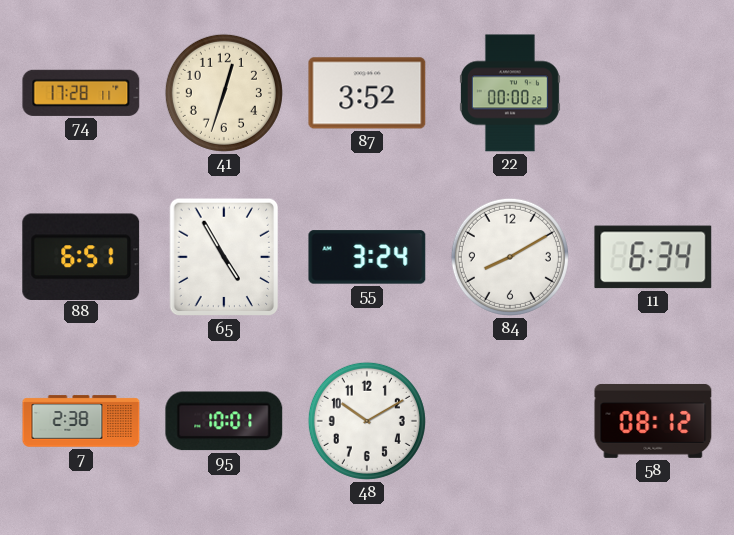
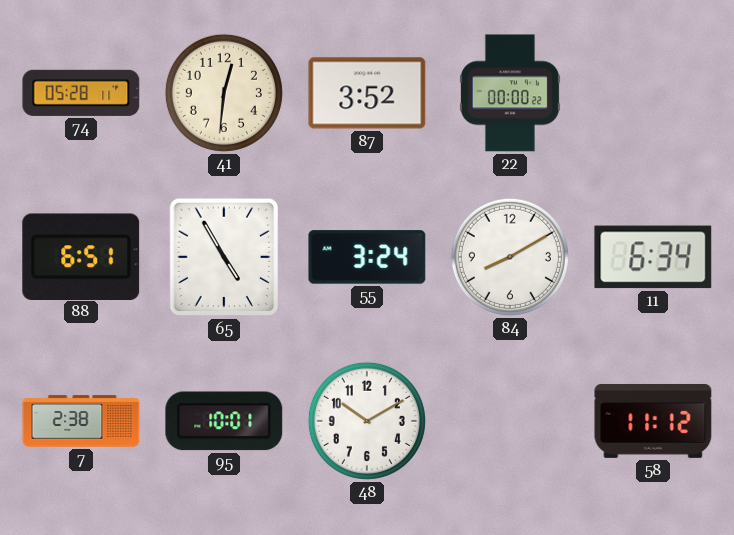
74: 17:28 -> 05:28 (81, 93)
41: 12:33 -> 12:31 (224, 93)
58: 08:12 -> 11:12 (653, 421)
